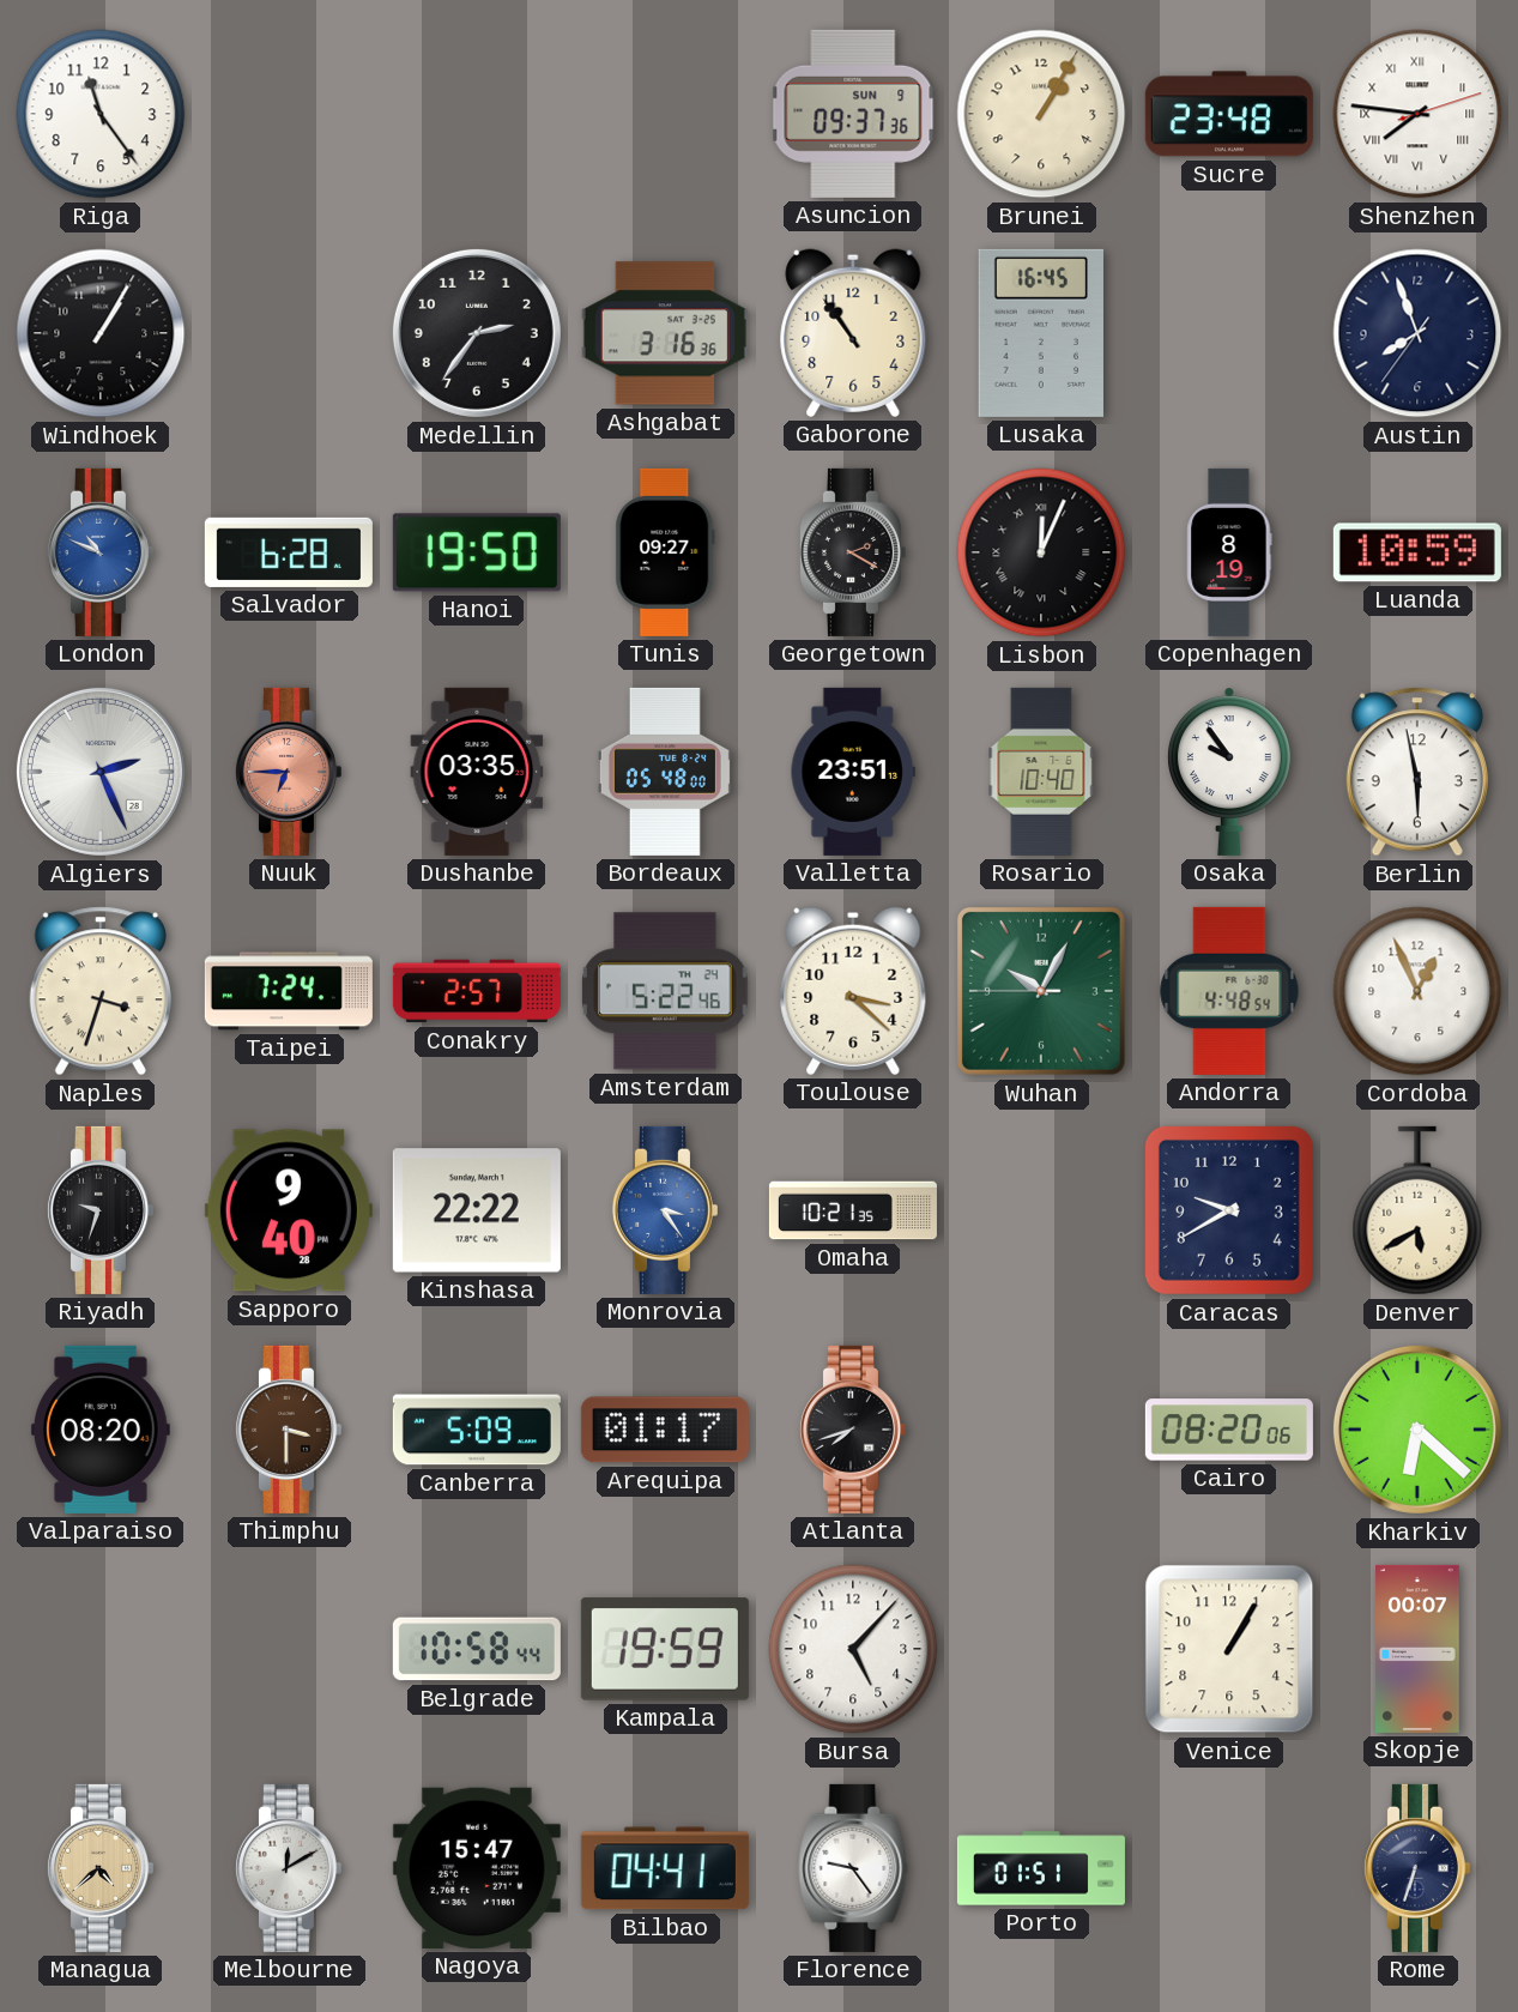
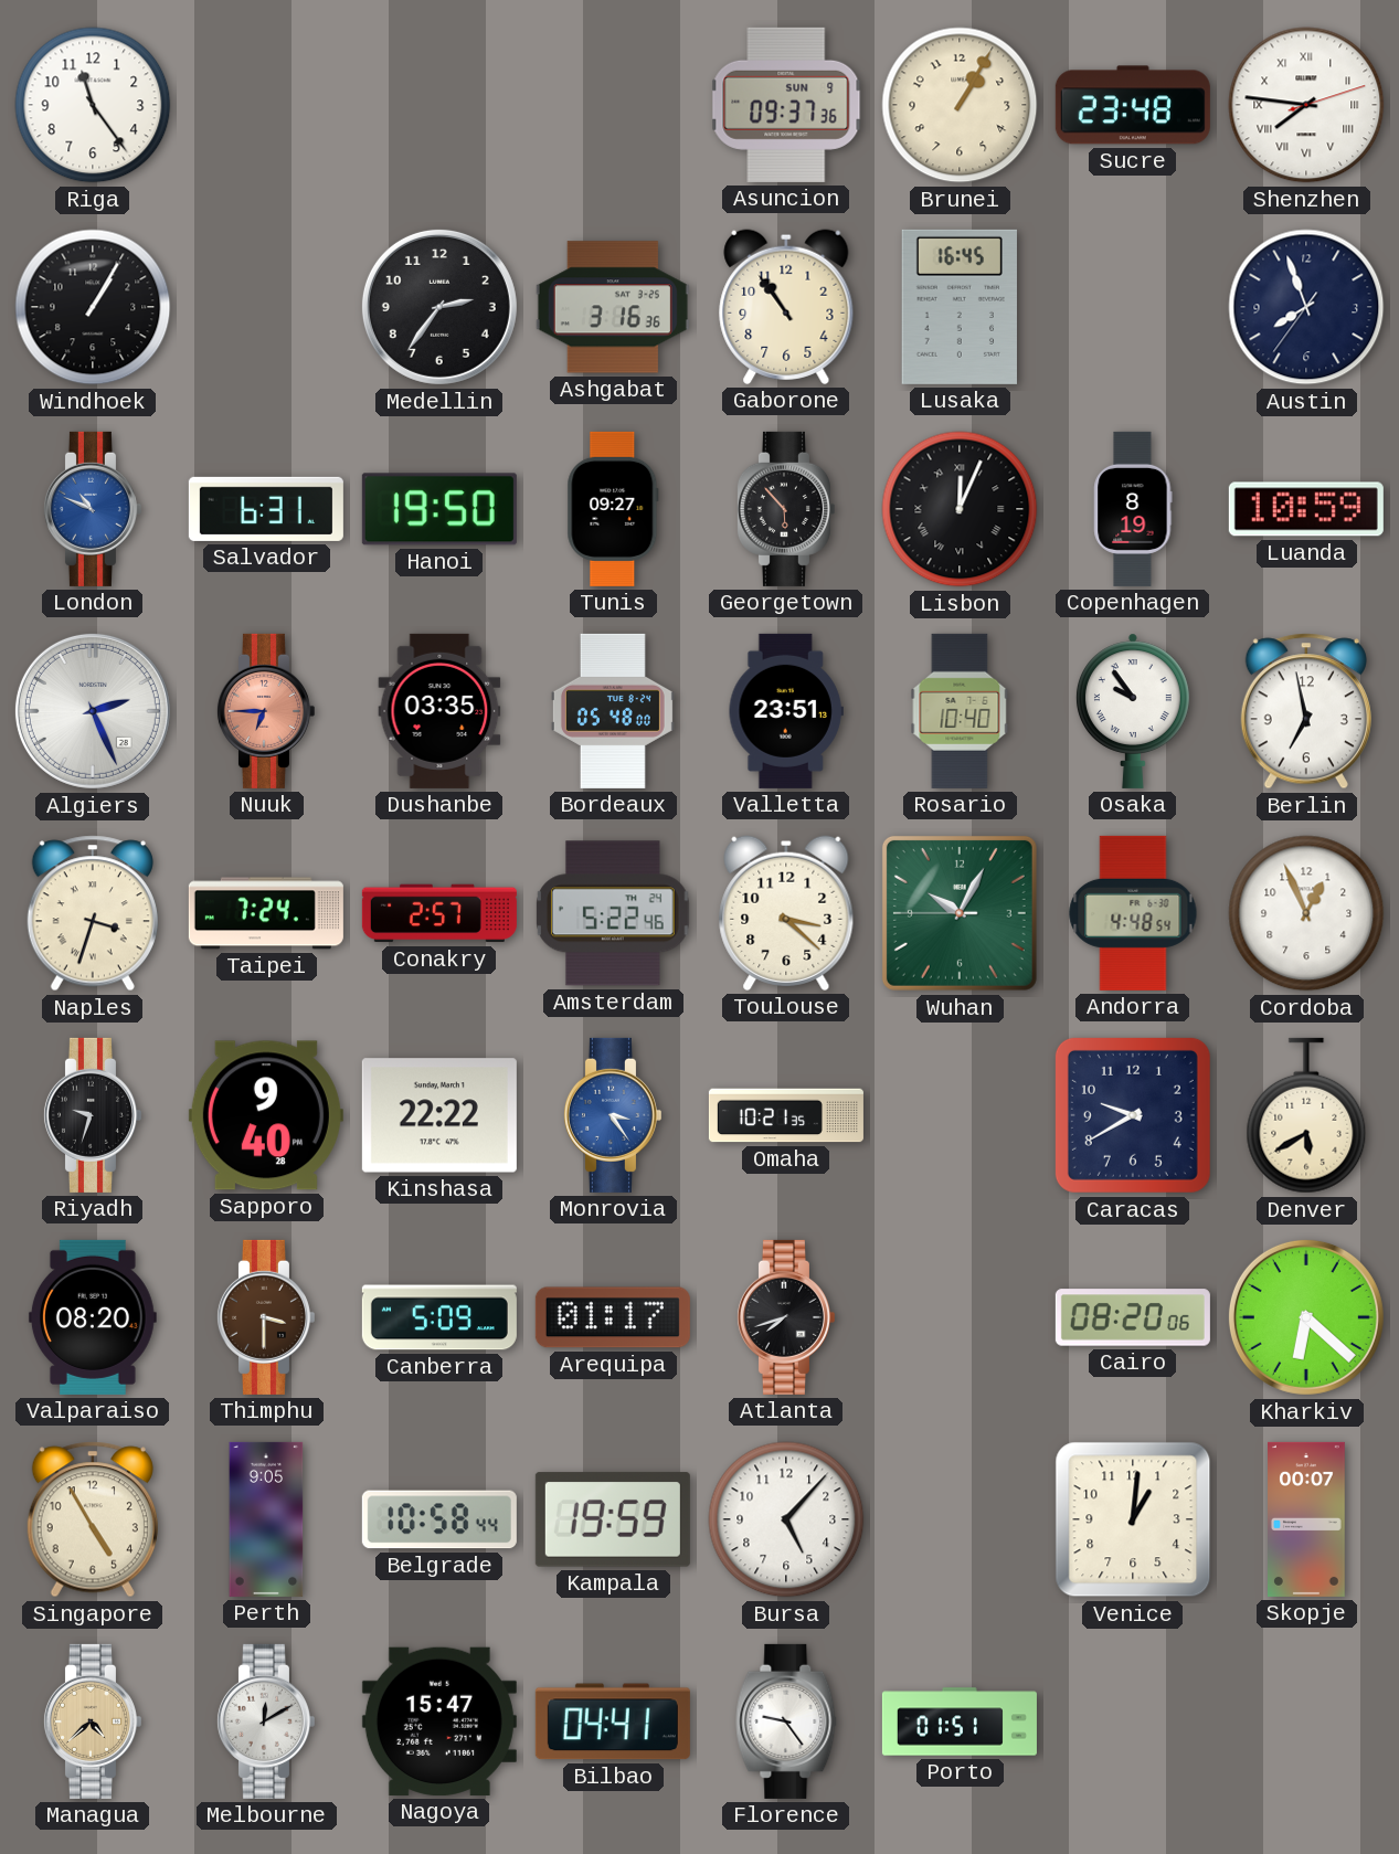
Salvador: 6:28 -> 6:31 (266, 509)
Georgetown: 2:20 -> 5:53 (785, 509)
Berlin: 5:58 -> 6:58 (1306, 711)
Singapore: none -> 4:55 (93, 1519)
Perth: none -> 9:05 (266, 1519)
Venice: 1:05 -> 1:01 (1133, 1519)
Rome: 6:33 -> none (1416, 1868)
